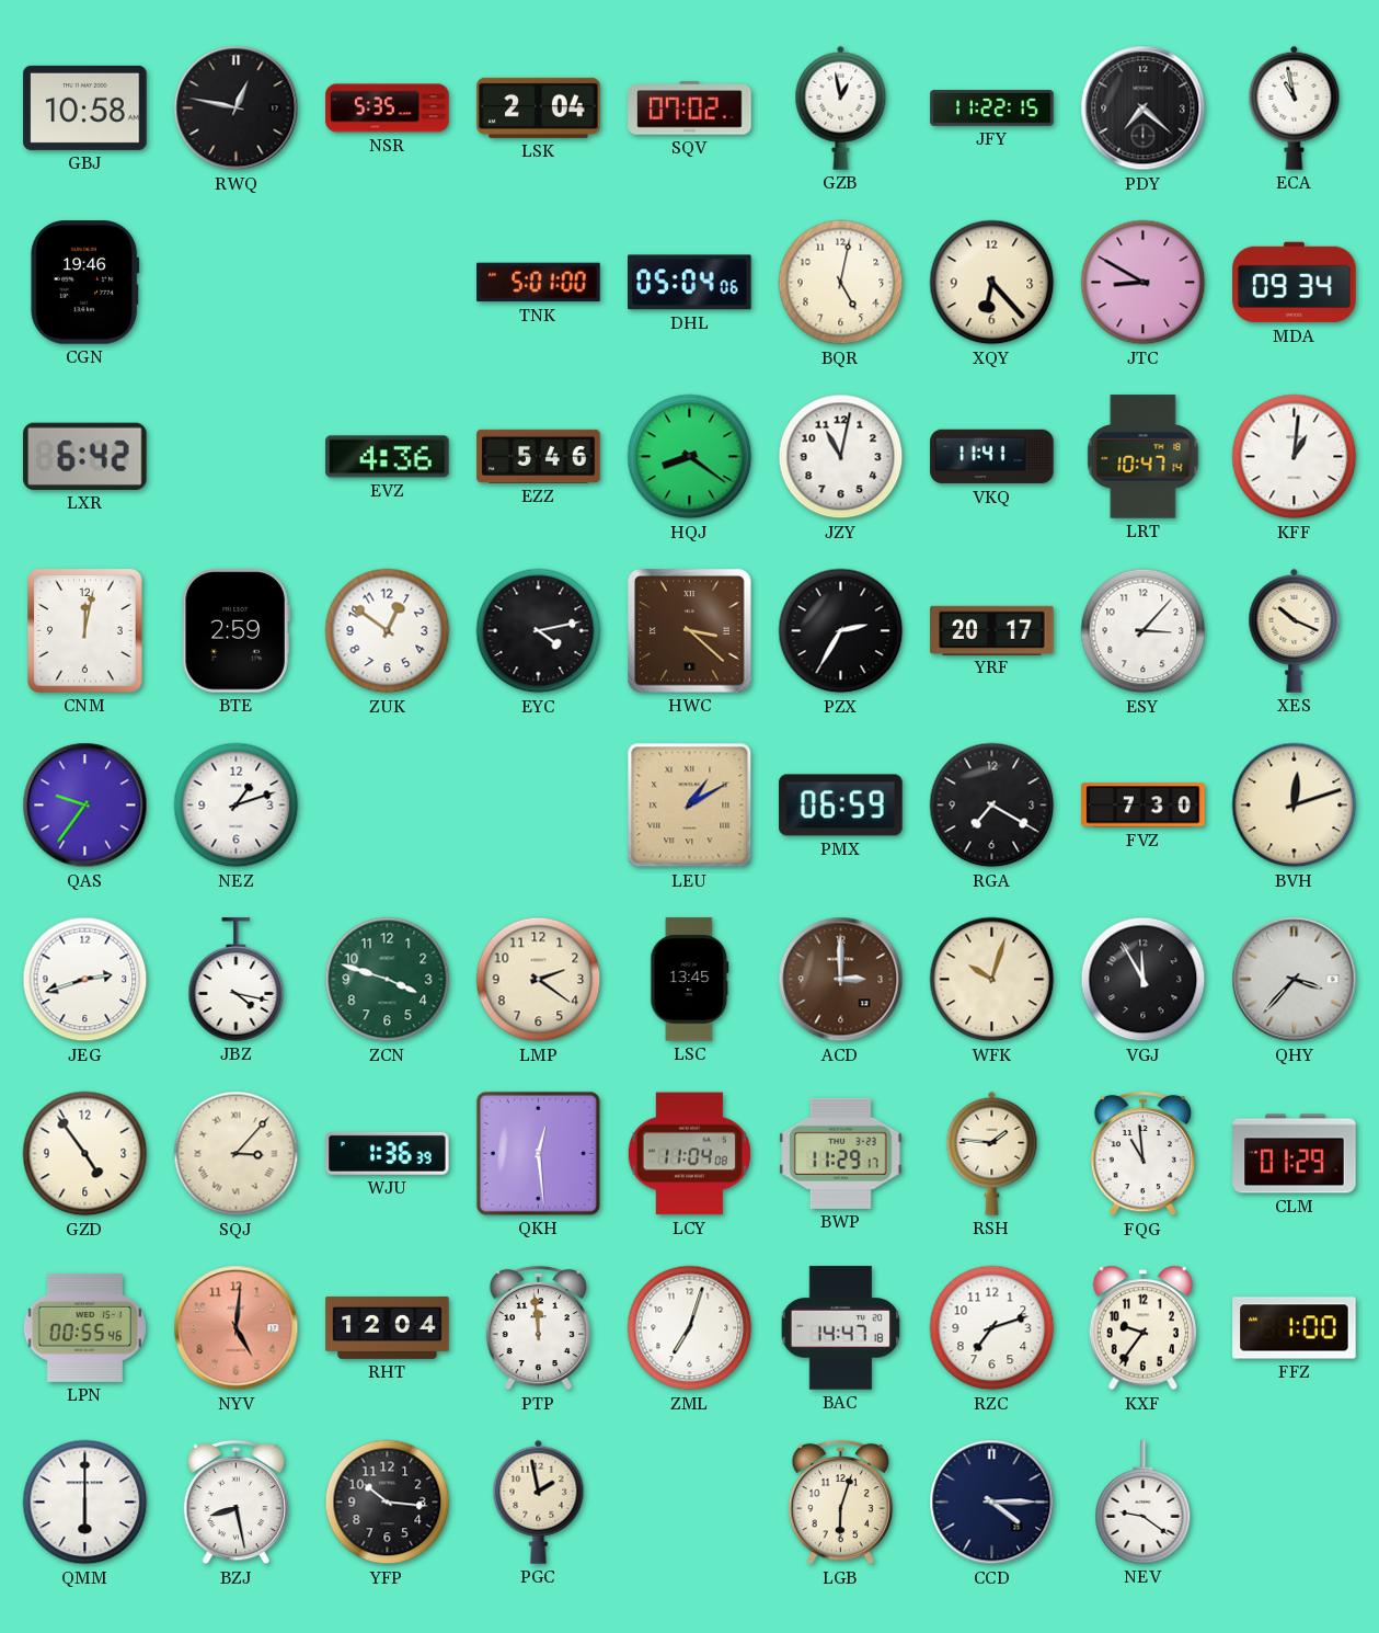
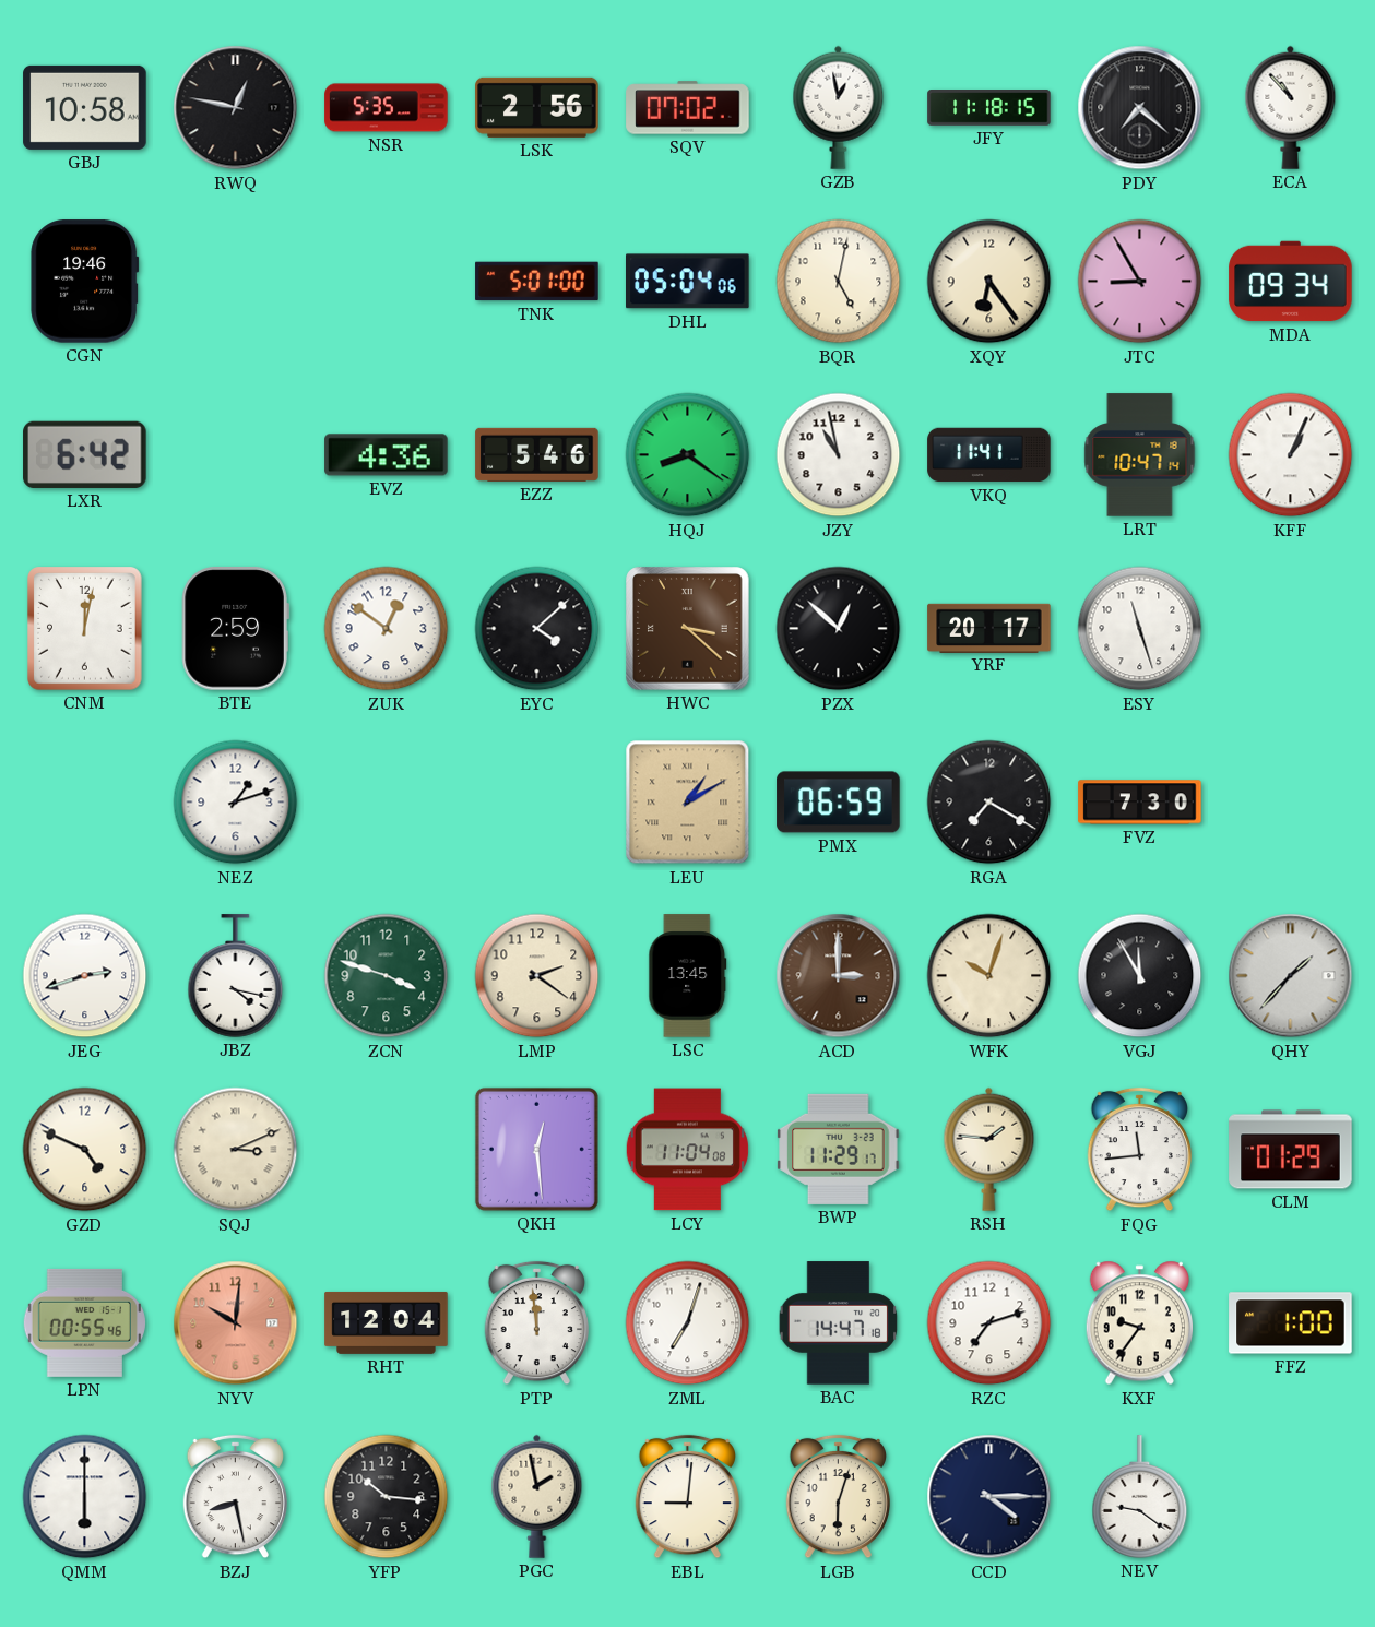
LSK: 2:04 -> 2:56 (537, 107)
JFY: 11:22 -> 11:18 (989, 108)
ECA: 10:58 -> 10:53 (1291, 107)
XQY: 6:23 -> 6:24 (989, 282)
JTC: 8:50 -> 8:55 (1140, 282)
JZY: 11:02 -> 10:58 (839, 455)
KFF: 1:01 -> 1:04 (1291, 455)
EYC: 4:13 -> 4:08 (537, 629)
PZX: 2:35 -> 12:52 (839, 629)
ESY: 3:07 -> 11:27 (1140, 629)
XES: 10:19 -> none (1295, 630)
QAS: 9:36 -> none (85, 806)
BVH: 12:12 -> none (1295, 806)
QHY: 3:37 -> 1:37 (1291, 976)
GZD: 4:54 -> 4:49 (85, 1150)
SQJ: 3:07 -> 3:11 (236, 1150)
WJU: 1:36 -> none (388, 1153)
FQG: 10:59 -> 11:44 (1139, 1150)
NYV: 5:01 -> 10:01 (236, 1323)
EBL: none -> 9:01 (687, 1497)
